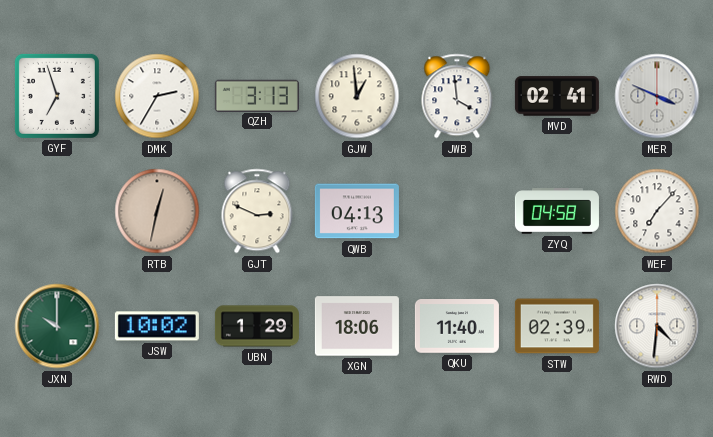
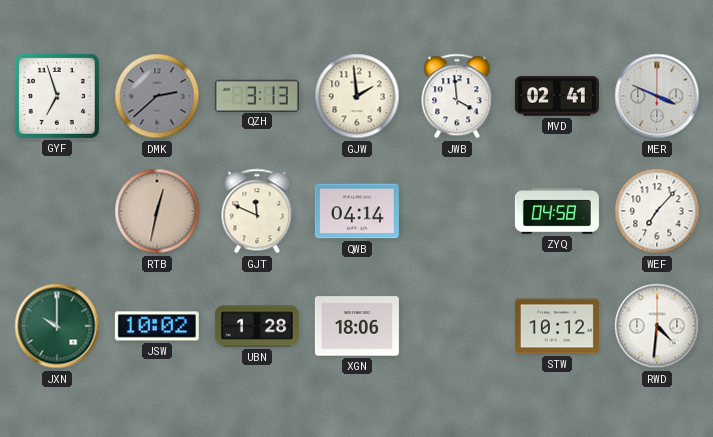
DMK: 2:35 -> 2:38 (157, 96)
DMK dial: white -> grey (157, 96)
GJW: 12:59 -> 1:59 (357, 96)
GJT: 2:49 -> 11:49 (257, 211)
QWB: 04:13 -> 04:14 (357, 211)
UBN: 1:29 -> 1:28 (257, 326)
QKU: 11:40 -> none (457, 327)
STW: 02:39 -> 10:12 (557, 326)
